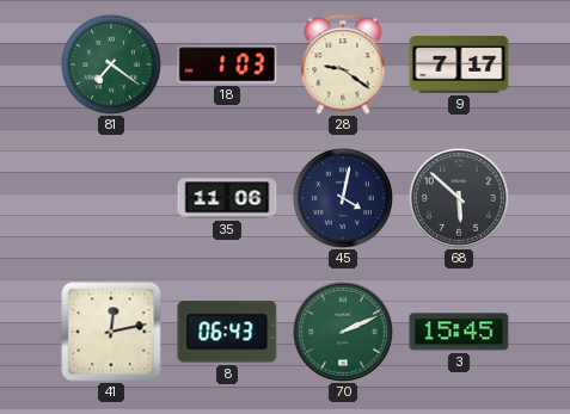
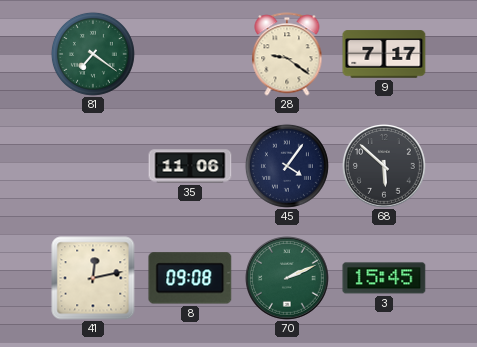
18: 1:03 -> none (227, 64)
45: 4:02 -> 4:06 (287, 166)
8: 06:43 -> 09:08 (190, 278)
